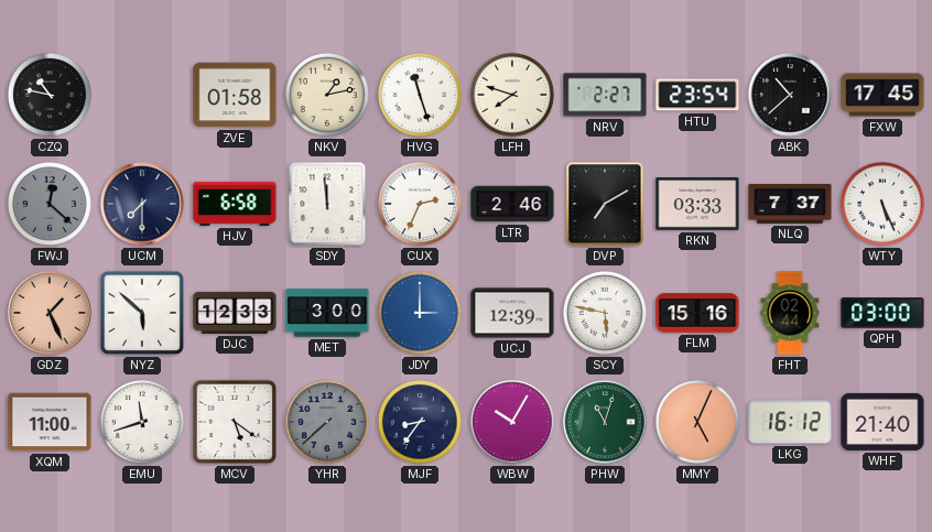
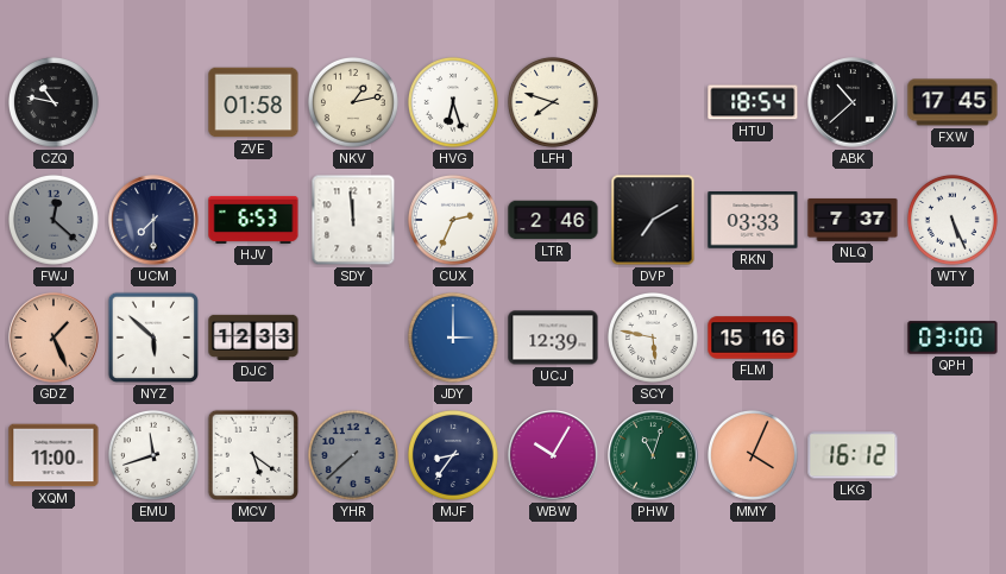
HVG: 11:27 -> 6:27 (453, 102)
NRV: 2:27 -> none (605, 95)
HTU: 23:54 -> 18:54 (753, 102)
HJV: 6:58 -> 6:53 (253, 220)
MET: 3:00 -> none (327, 313)
FHT: 02:44 -> none (790, 313)
MMY: 5:04 -> 4:04 (753, 455)
WHF: 21:40 -> none (882, 422)
